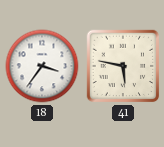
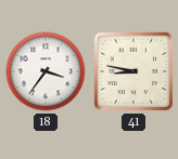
41: 5:47 -> 8:47 (133, 71)
